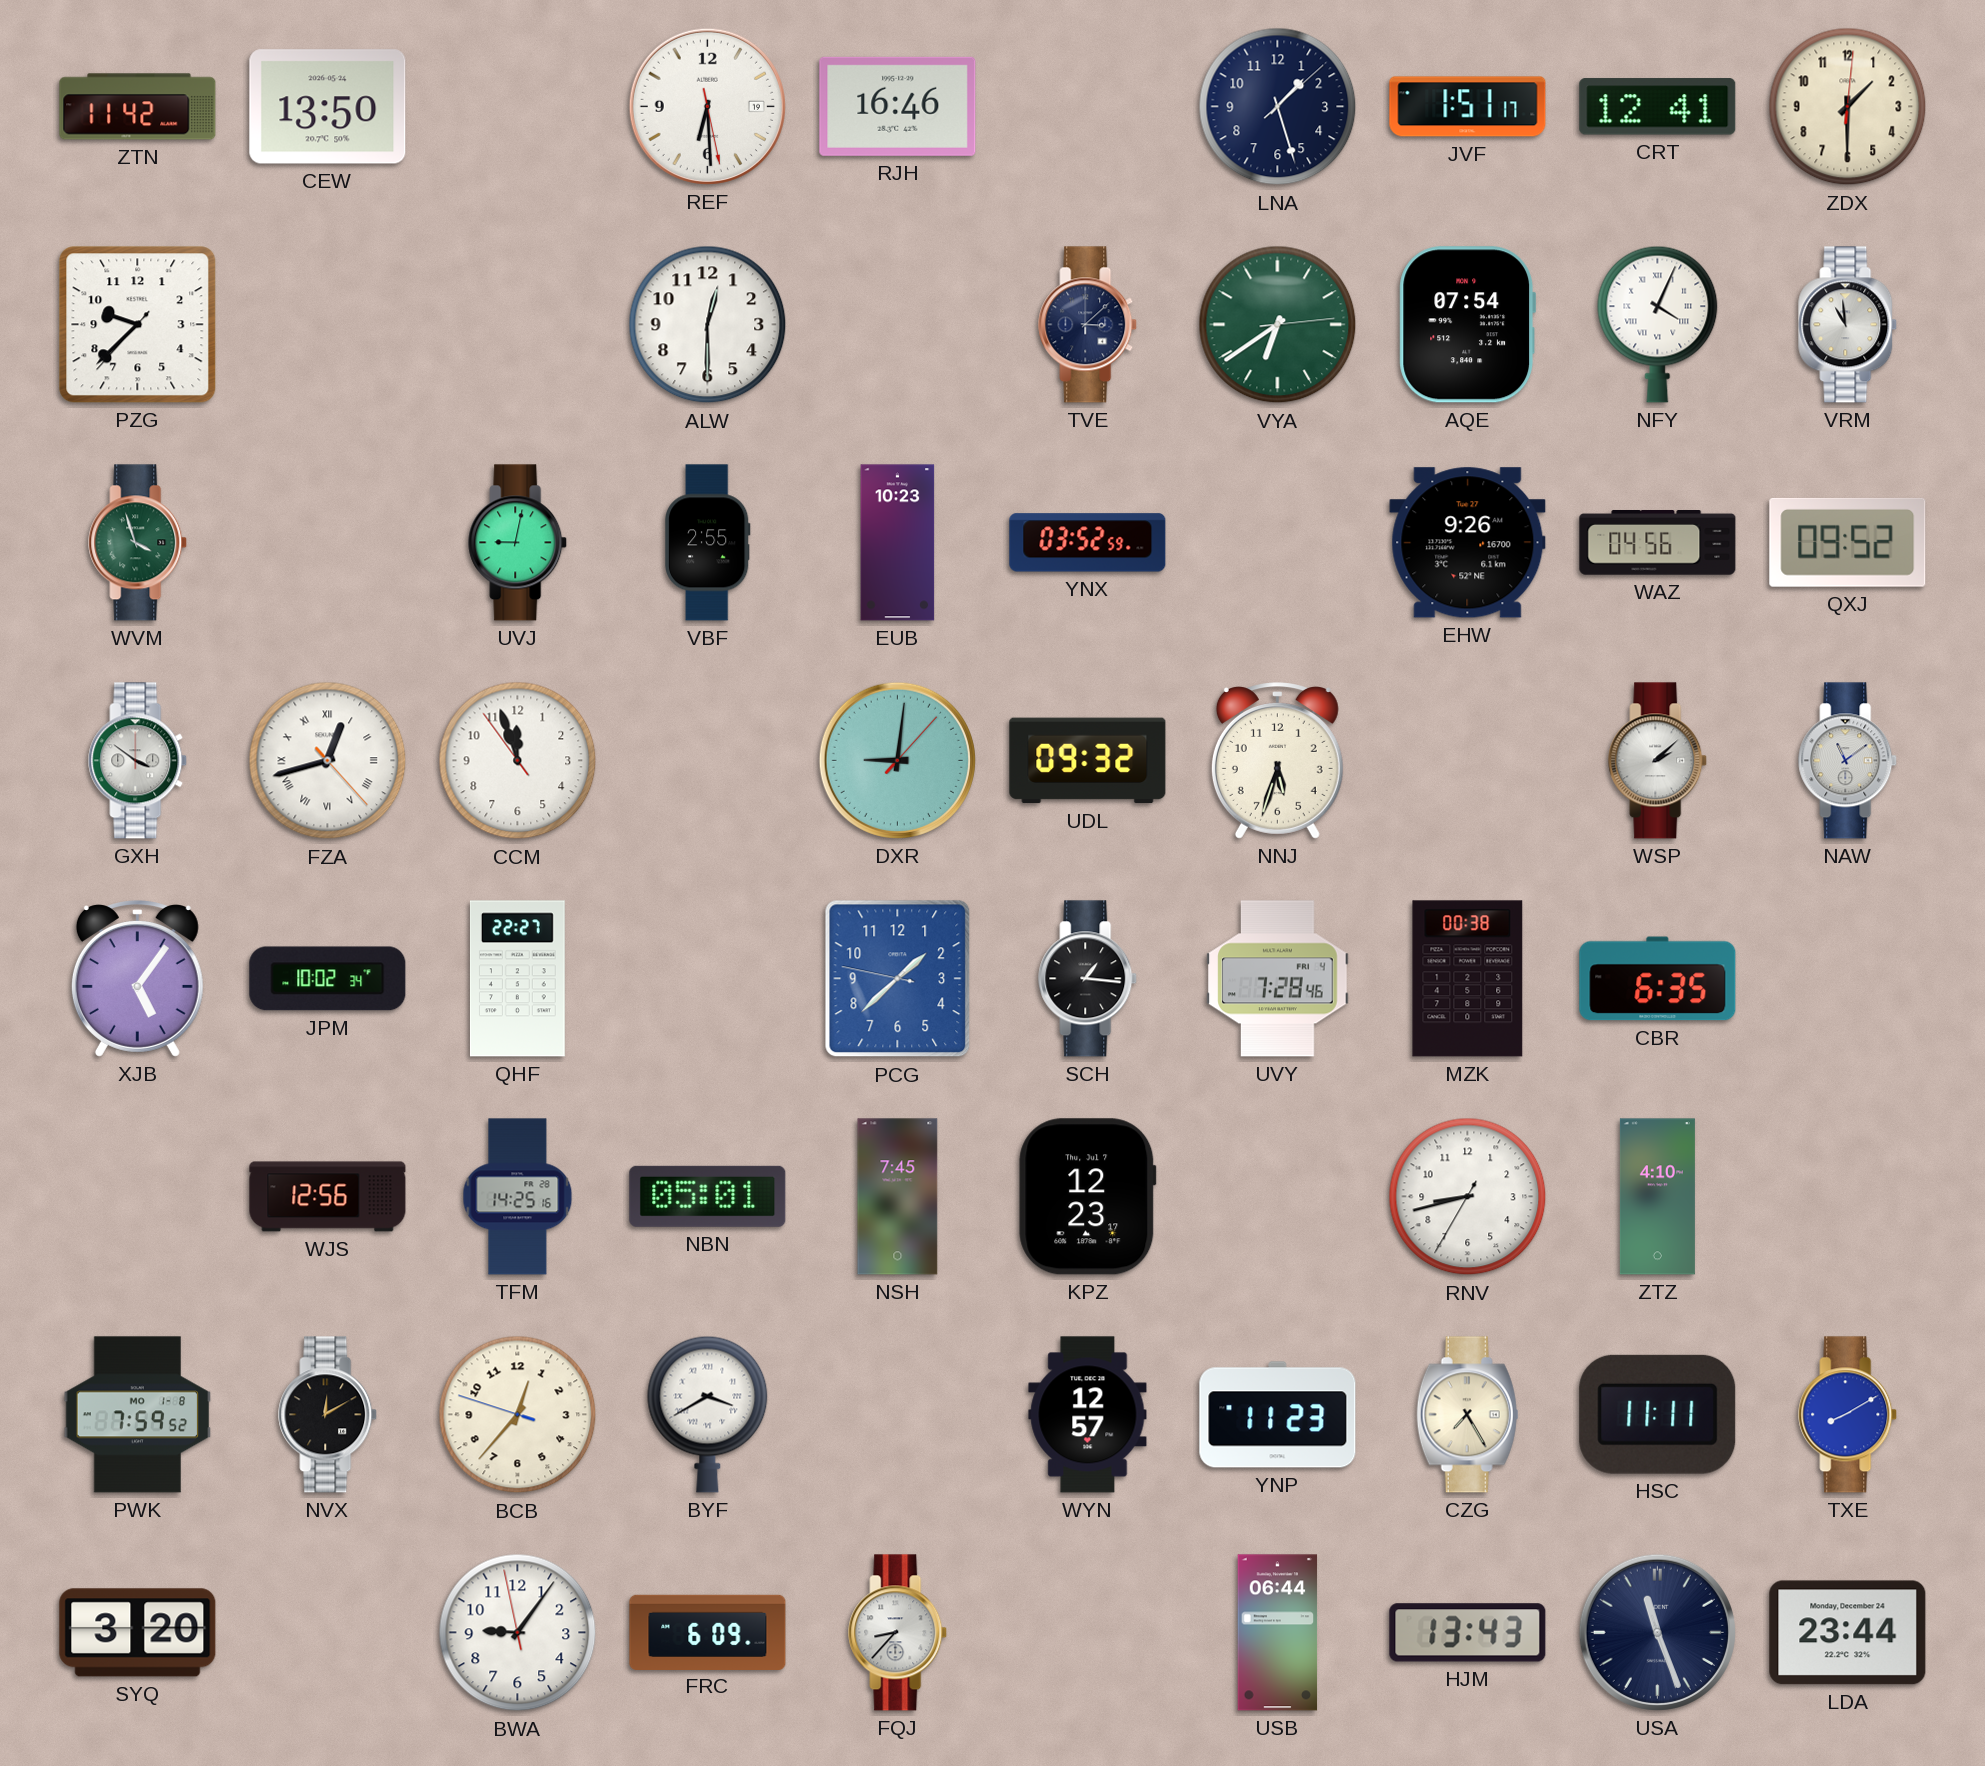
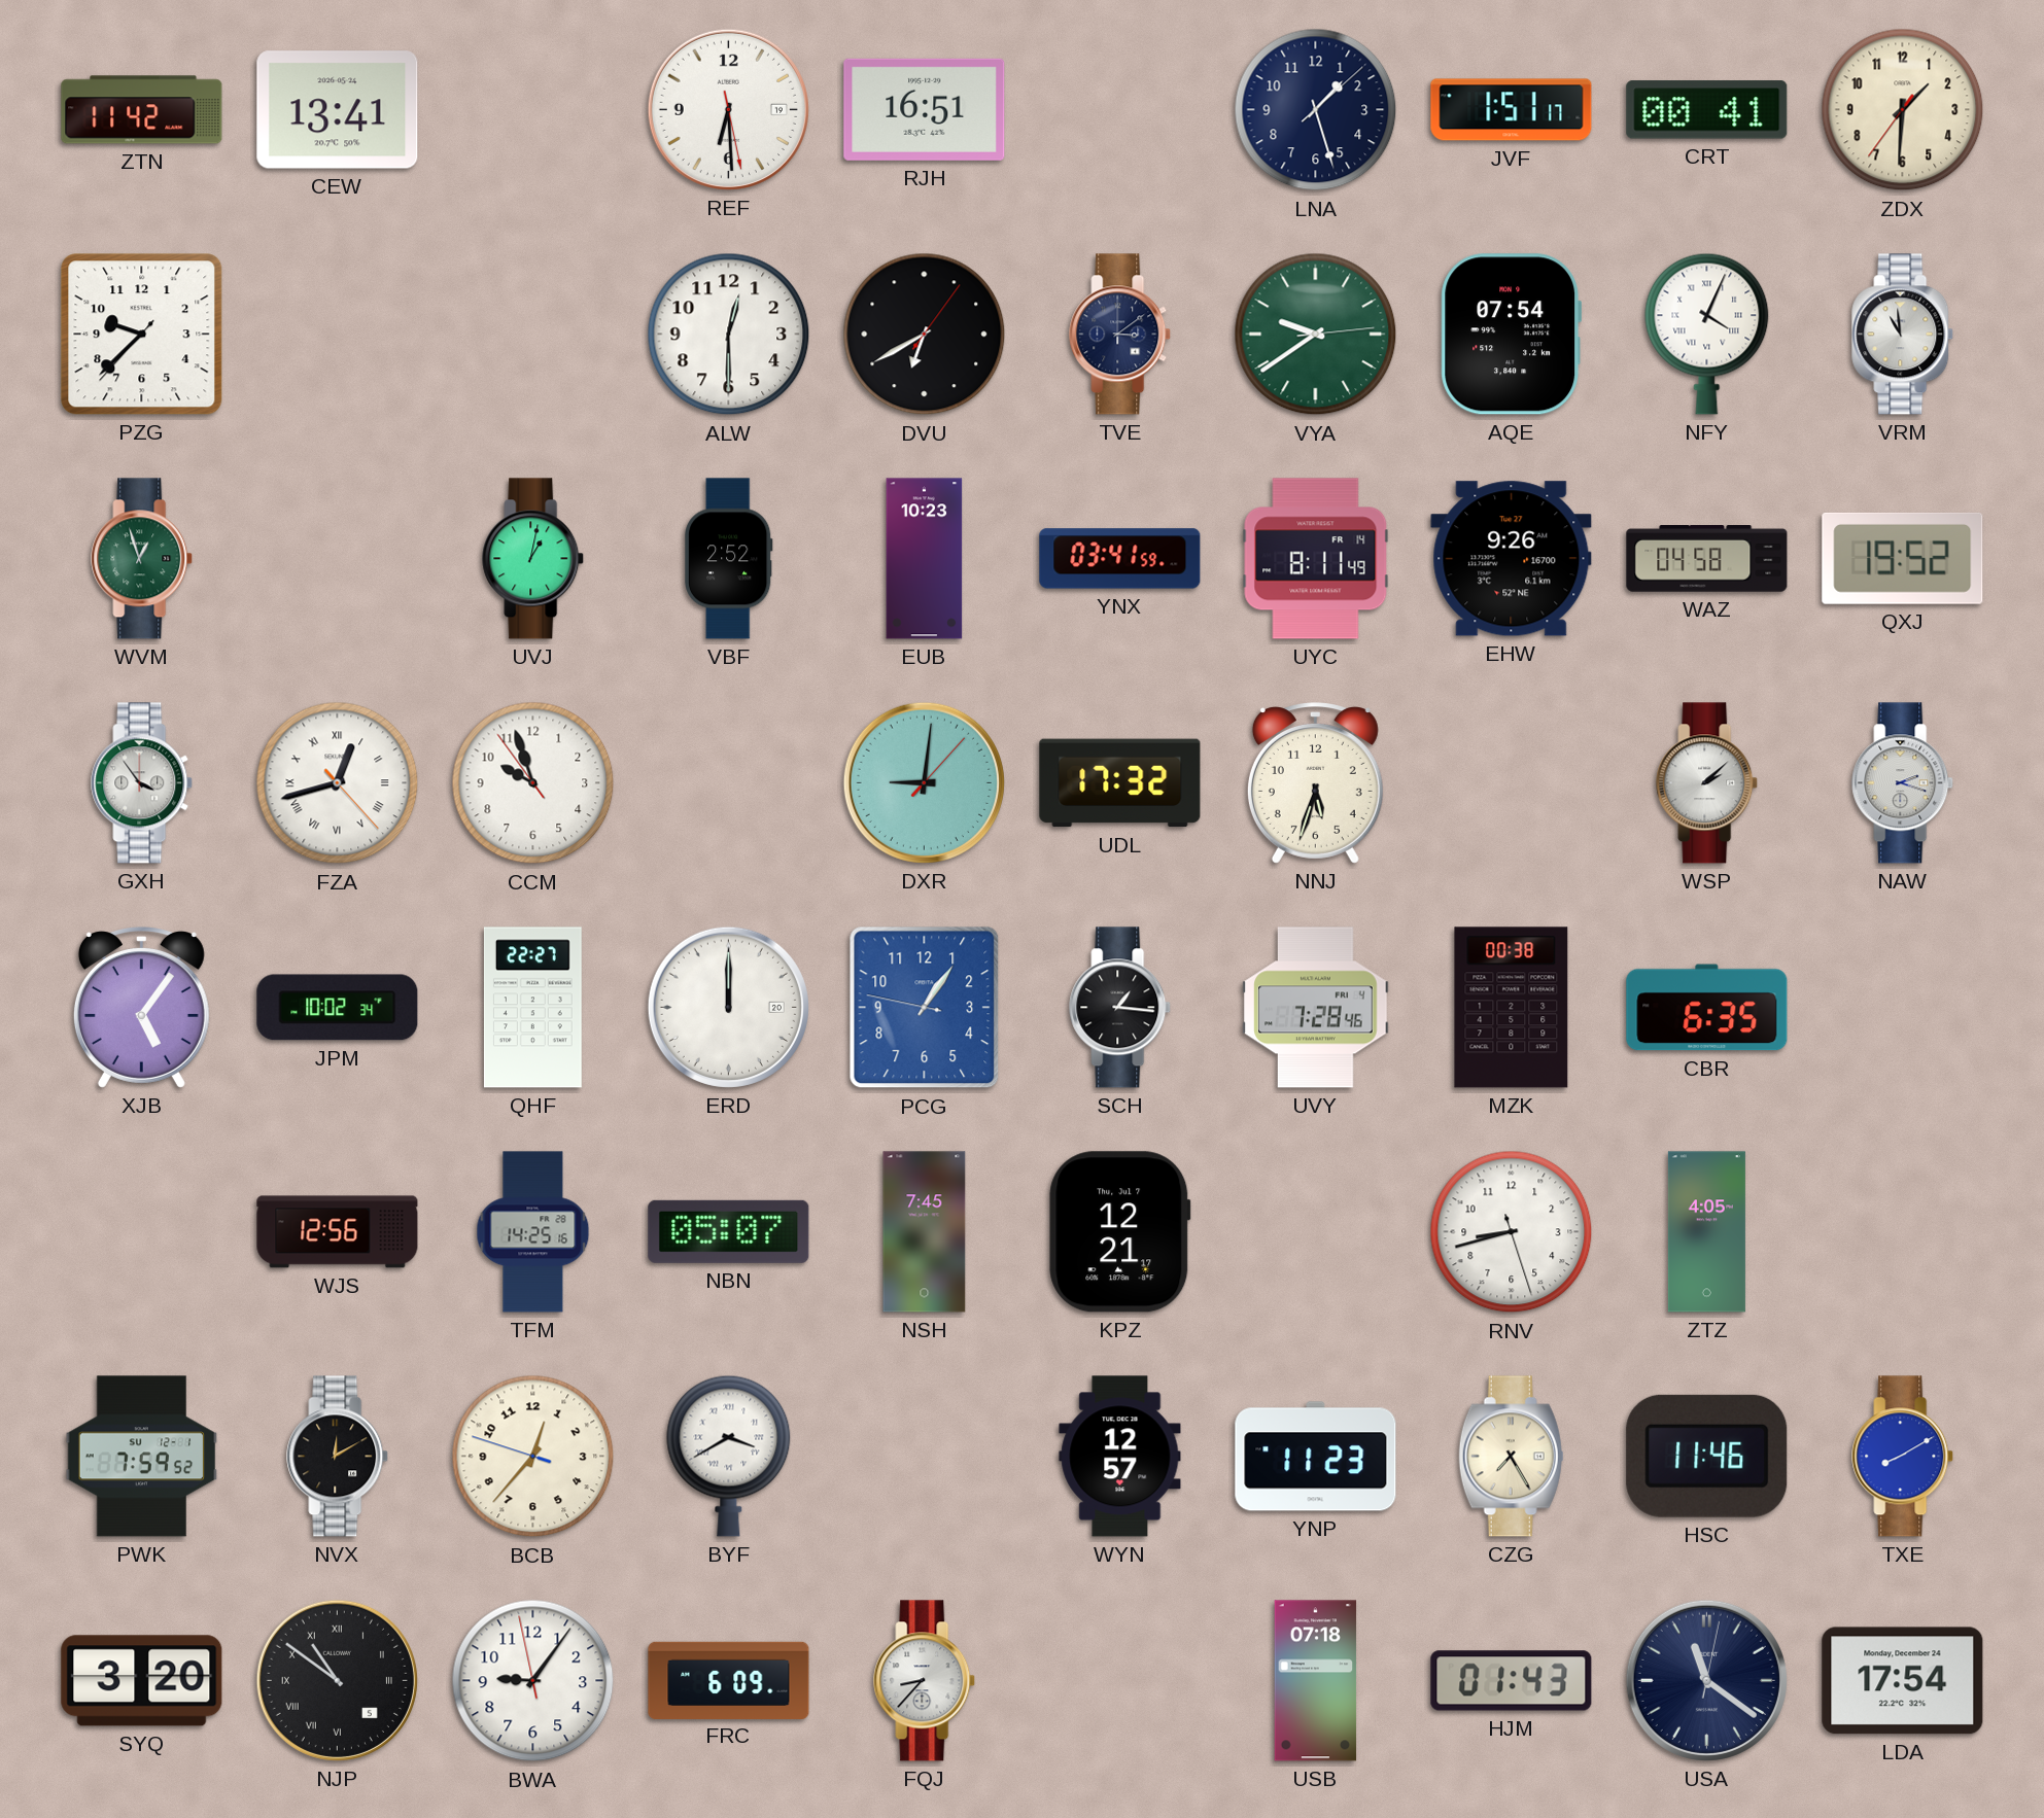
CEW: 13:50 -> 13:41 (338, 110)
RJH: 16:46 -> 16:51 (925, 109)
CRT: 12:41 -> 00:41 (1707, 110)
ZDX: 1:30:01 -> 1:30:36 (1903, 110)
DVU: none -> 6:40 (925, 335)
TVE: 3:08 -> 3:09 (1120, 335)
VYA: 6:39 -> 9:39 (1316, 335)
WVM: 3:57 -> 12:57 (142, 559)
UVJ: 9:02 -> 1:02 (533, 559)
VBF: 2:55 -> 2:52 (728, 559)
YNX: 03:52 -> 03:41 (1120, 559)
UYC: none -> 8:11 (1316, 559)
WAZ: 04:56 -> 04:58 (1707, 559)
QXJ: 09:52 -> 19:52 (1903, 558)
GXH: 3:51 -> 3:54 (142, 783)
CCM: 11:56 -> 9:56 (533, 783)
UDL: 09:32 -> 17:32 (1120, 783)
NAW: 11:09 -> 2:18 (1903, 783)
ERD: none -> 12:00 (728, 1007)
PCG: 1:37 -> 1:05 (925, 1008)
NBN: 05:01 -> 05:07 (729, 1231)
KPZ: 12:23 -> 12:21 (1120, 1232)
RNV: 8:42:35 -> 8:42:27 (1512, 1232)
ZTZ: 4:10 -> 4:05 (1706, 1232)
PWK date: MO 1-8 -> SU 12-1 (142, 1457)
HSC: 11:11 -> 11:46 (1707, 1456)
NJP: none -> 10:51 (337, 1680)
USB: 06:44 -> 07:18 (1316, 1681)
HJM: 13:43 -> 01:43 (1512, 1681)
USA: 11:26 -> 11:21 (1706, 1680)
LDA: 23:44 -> 17:54 (1903, 1681)
